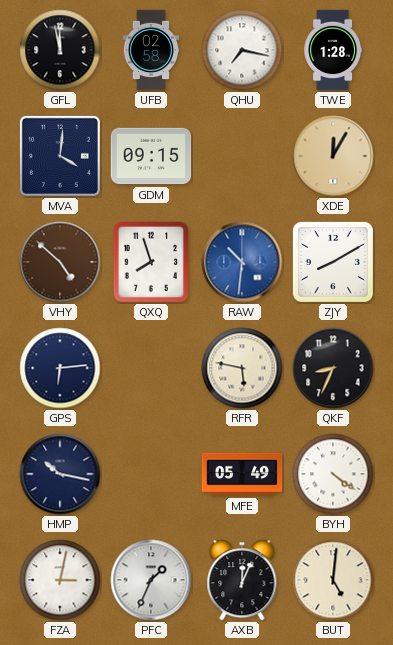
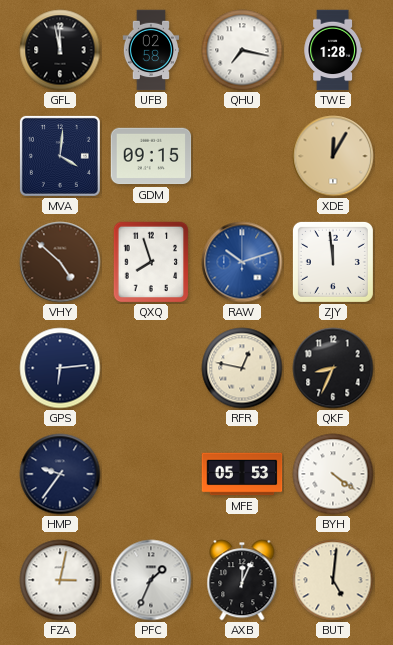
RAW: 10:31 -> 10:12 (242, 262)
ZJY: 8:10 -> 11:59 (333, 262)
RFR: 5:47 -> 12:47 (242, 368)
HMP: 10:17 -> 9:36 (60, 474)
MFE: 05:49 -> 05:53 (242, 474)
